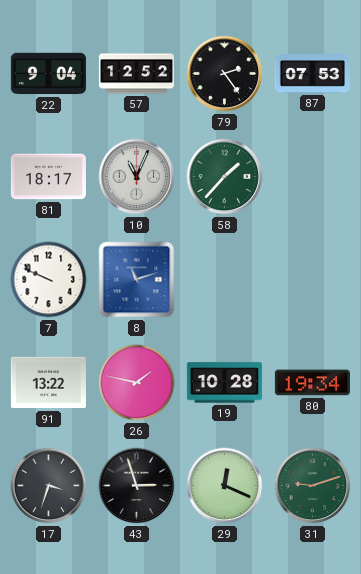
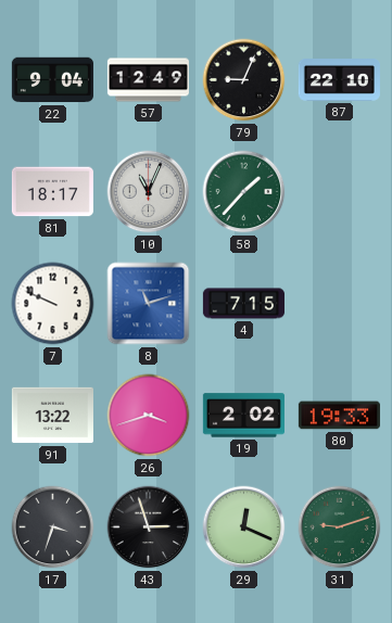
57: 12:52 -> 12:49 (148, 80)
79: 2:24 -> 9:04 (244, 80)
87: 07:53 -> 22:10 (339, 80)
4: none -> 7:15 (243, 304)
26: 1:47 -> 3:42 (149, 416)
19: 10:28 -> 2:02 (243, 416)
80: 19:34 -> 19:33 (339, 416)
